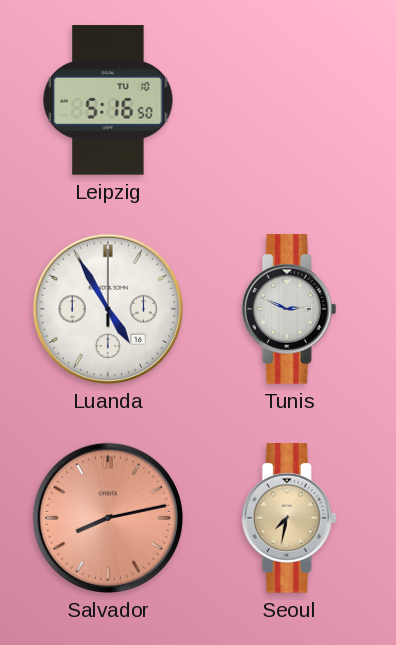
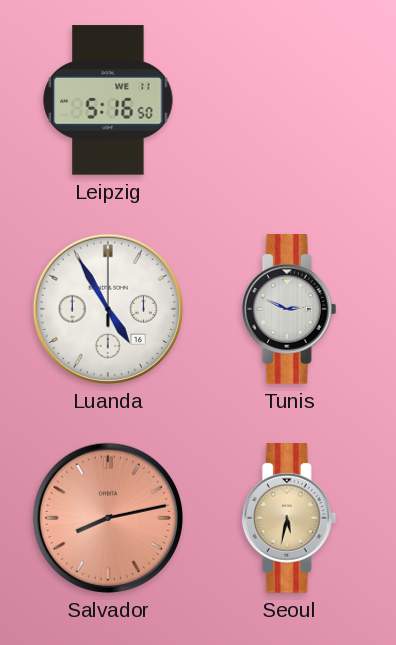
Leipzig date: TU 10 -> WE 11 (108, 100)
Seoul: 7:32 -> 5:32 (289, 518)
